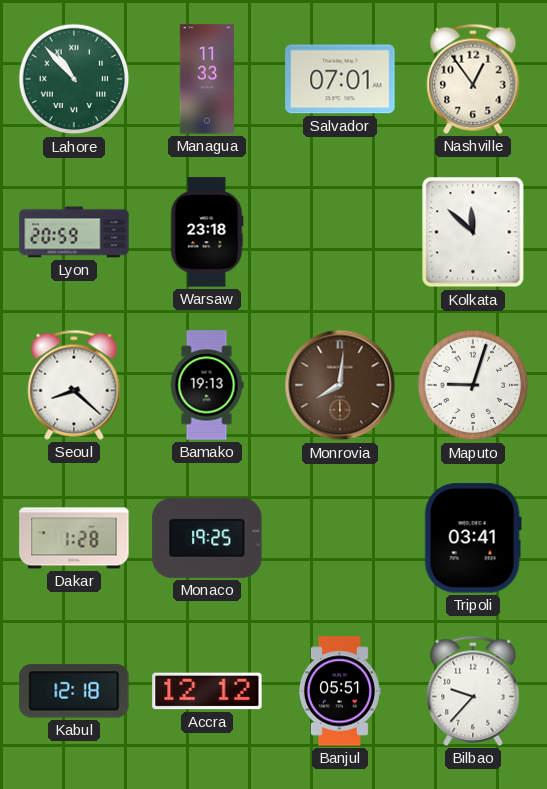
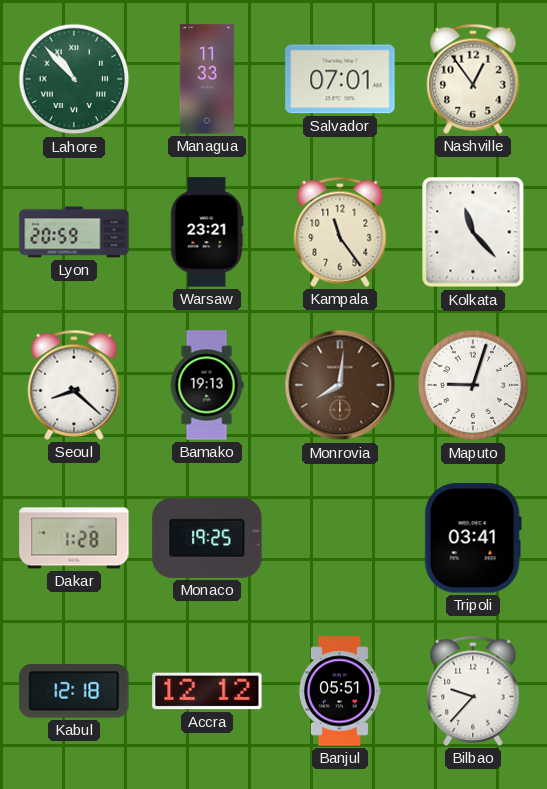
Warsaw: 23:18 -> 23:21 (207, 232)
Kampala: none -> 11:24 (340, 232)
Kolkata: 11:52 -> 11:23 (473, 232)
